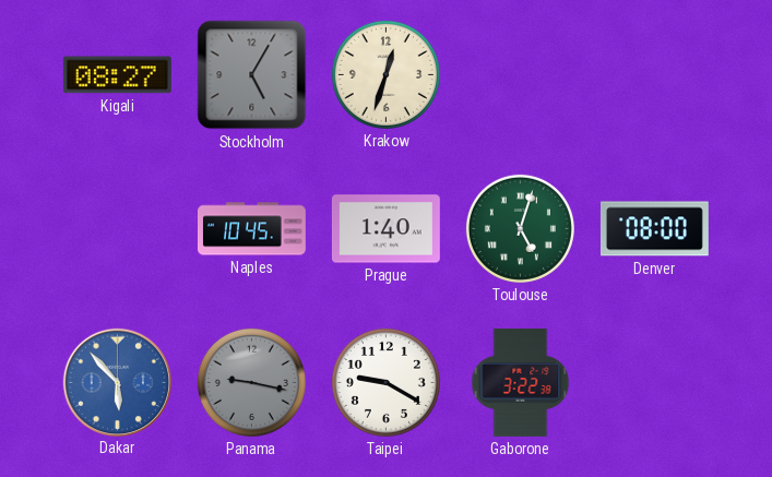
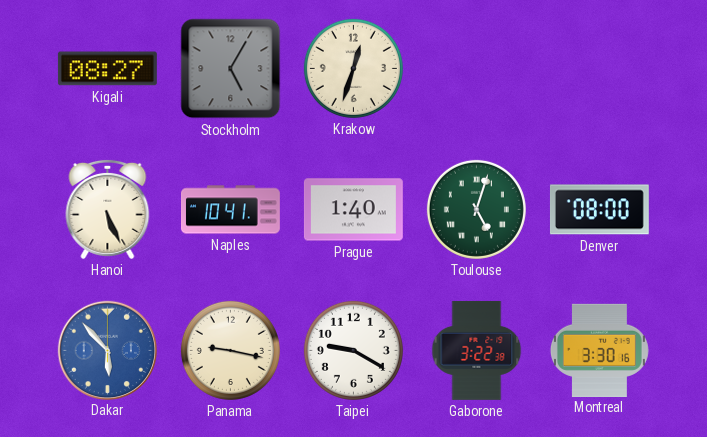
Hanoi: none -> 5:26 (108, 209)
Naples: 10:45 -> 10:41 (231, 210)
Panama dial: grey -> cream (230, 350)
Montreal: none -> 3:30 (599, 350)
